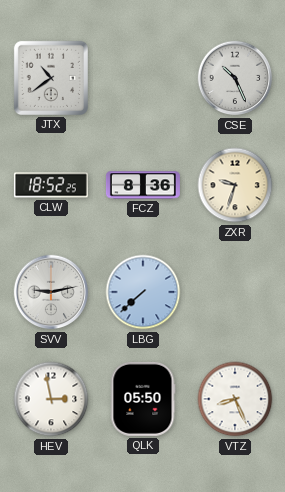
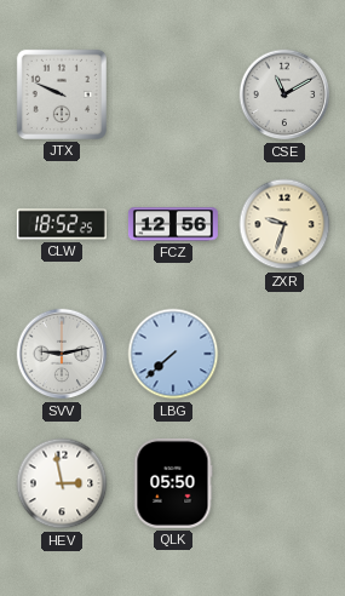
JTX: 10:39 -> 9:49 (62, 94)
CSE: 10:26 -> 11:10 (284, 94)
FCZ: 8:36 -> 12:56 (173, 224)
VTZ: 8:26 -> none (235, 399)
